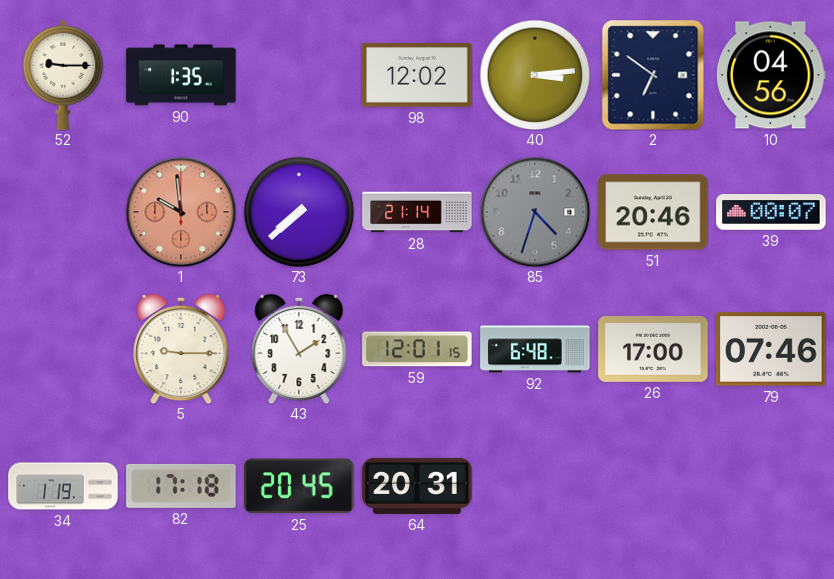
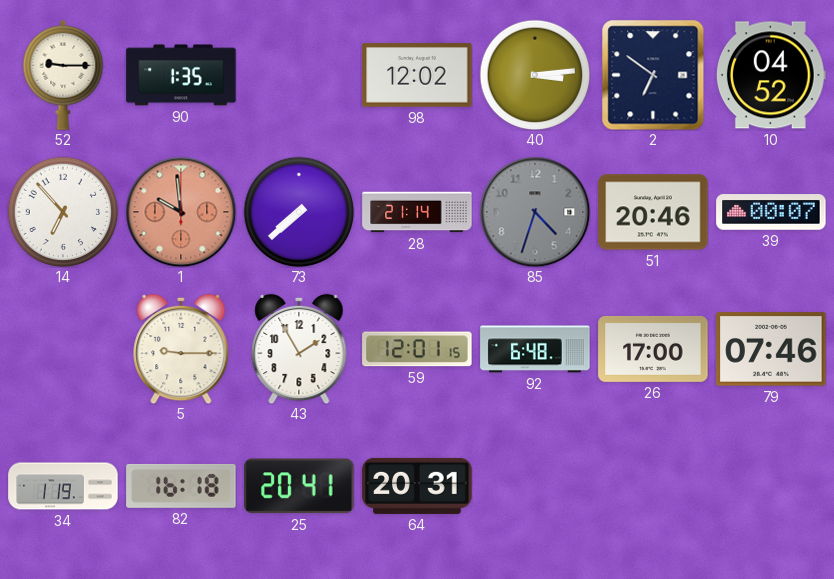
10: 04:56 -> 04:52 (771, 75)
14: none -> 6:53 (63, 212)
82: 17:18 -> 16:18 (181, 486)
25: 20:45 -> 20:41 (299, 486)
